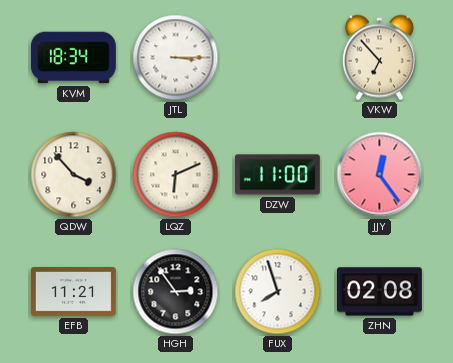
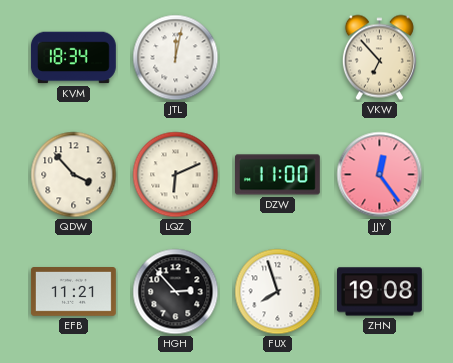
JTL: 3:15 -> 12:02 (176, 58)
HGH: 2:54 -> 2:53 (176, 292)
ZHN: 02:08 -> 19:08 (380, 292)
